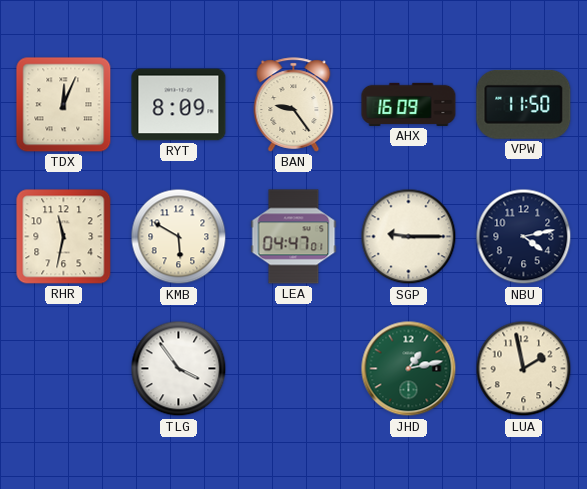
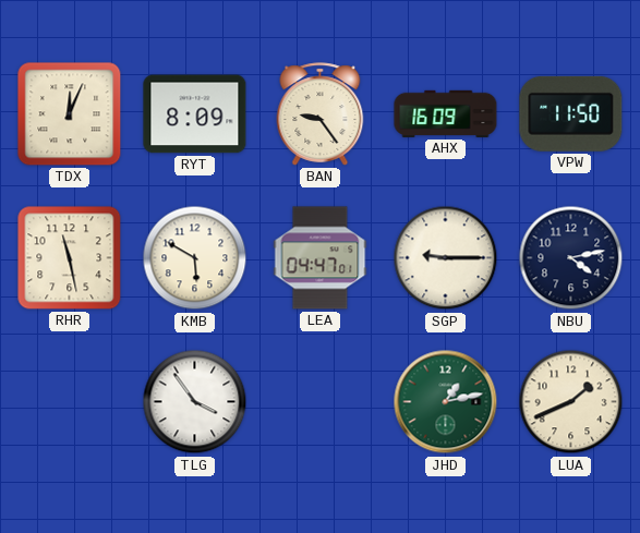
RHR: 11:32 -> 11:28 (70, 258)
LUA: 1:58 -> 1:41 (571, 402)
